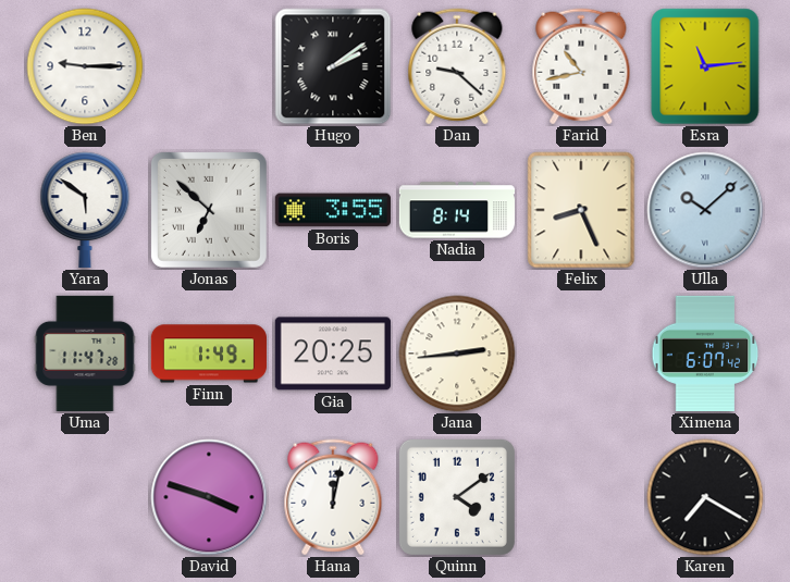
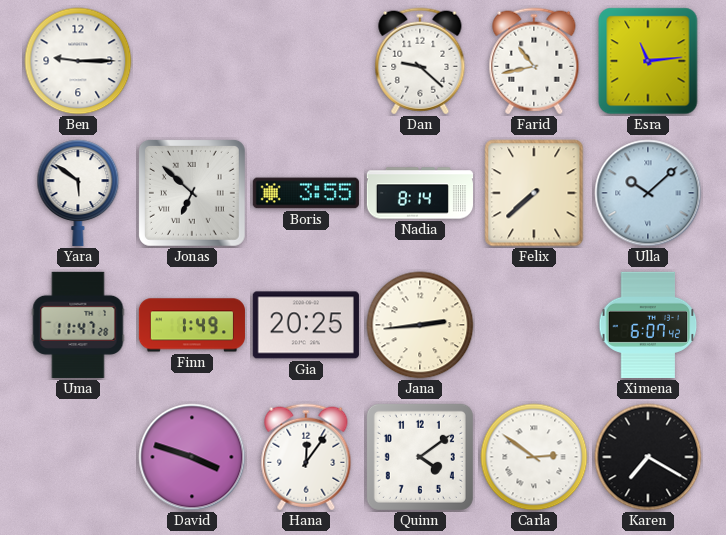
Hugo: 2:09 -> none (333, 66)
Felix: 8:26 -> 7:38 (534, 193)
Hana: 12:02 -> 12:06 (306, 457)
Carla: none -> 2:51 (534, 457)
